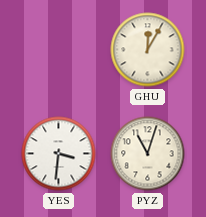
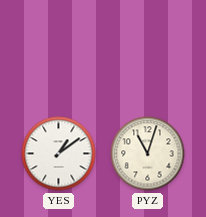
GHU: 12:05 -> none (148, 50)
YES: 3:31 -> 1:09 (59, 154)
